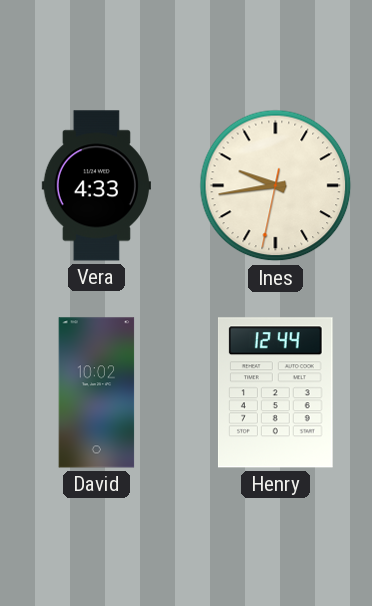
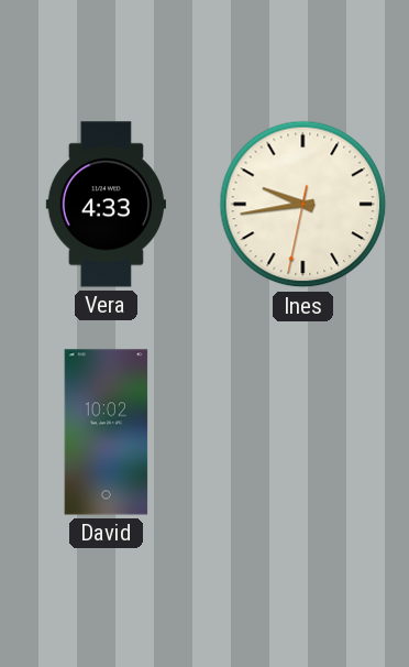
Henry: 12:44 -> none (276, 393)
